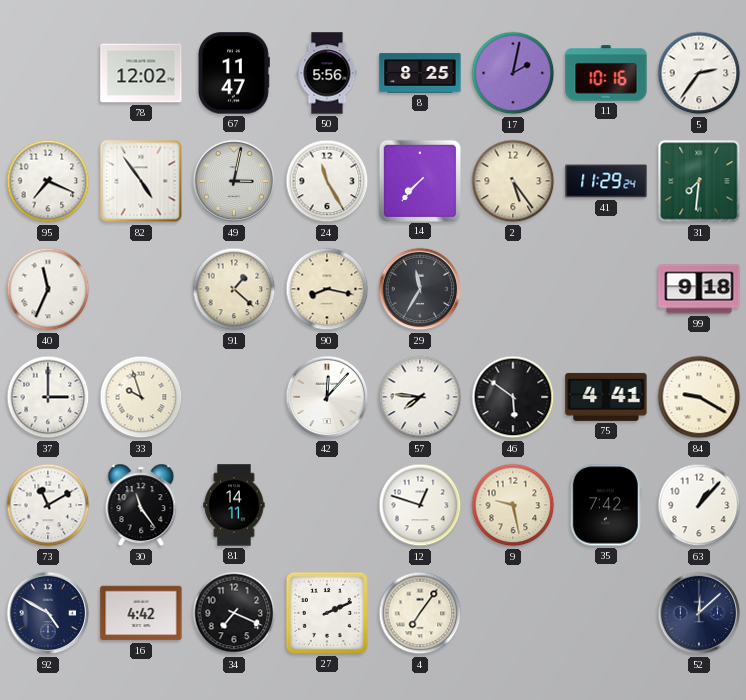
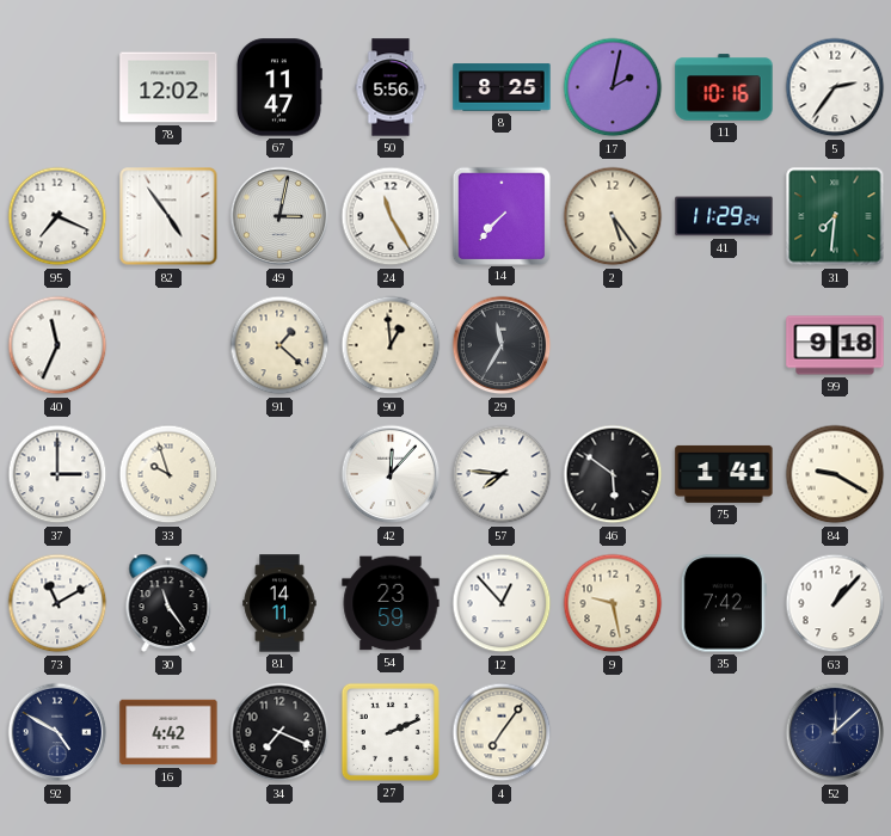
90: 8:17 -> 12:59 (391, 345)
75: 4:41 -> 1:41 (724, 474)
54: none -> 23:59 (391, 603)
12: 12:48 -> 12:53 (502, 603)
